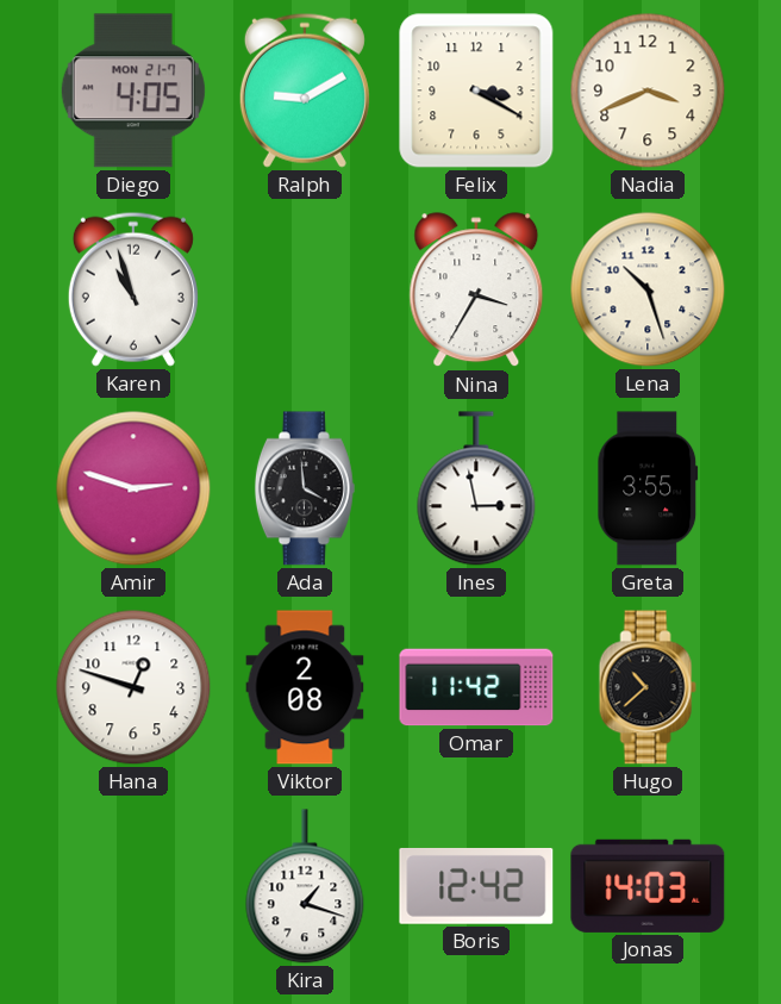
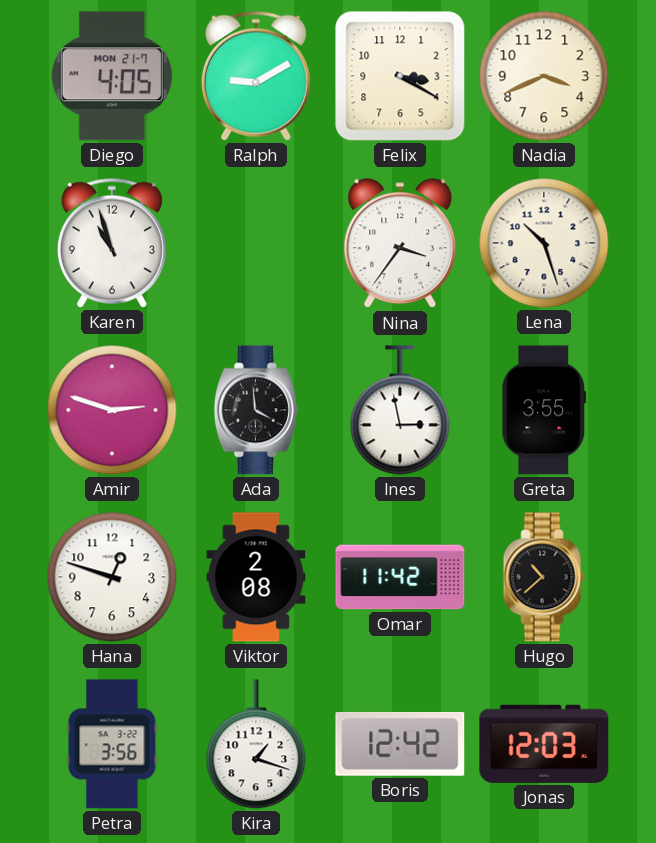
Nina: 3:35 -> 3:36 (400, 244)
Petra: none -> 3:56 (112, 744)
Jonas: 14:03 -> 12:03 (544, 744)
